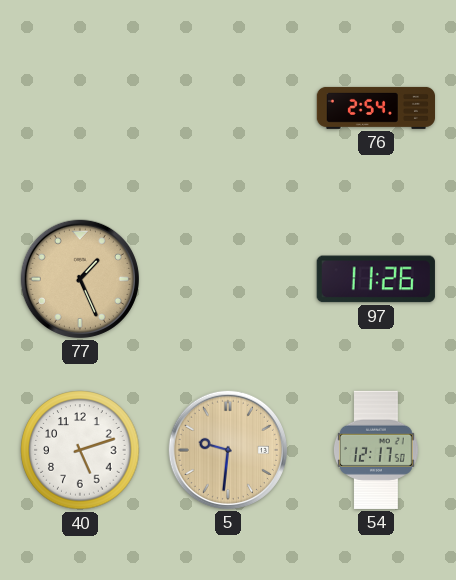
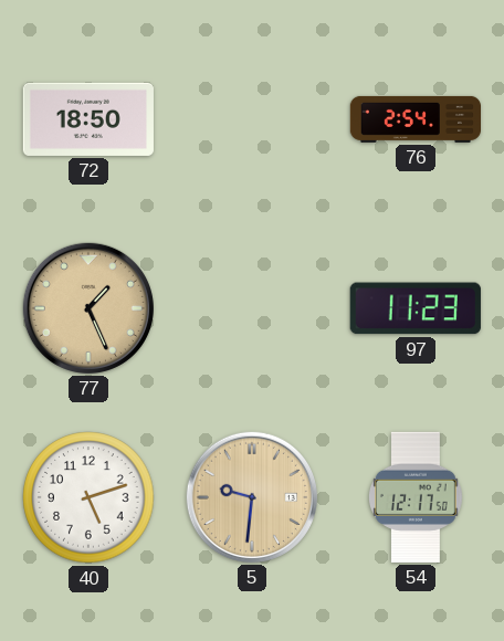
72: none -> 18:50 (88, 119)
97: 11:26 -> 11:23 (416, 308)
